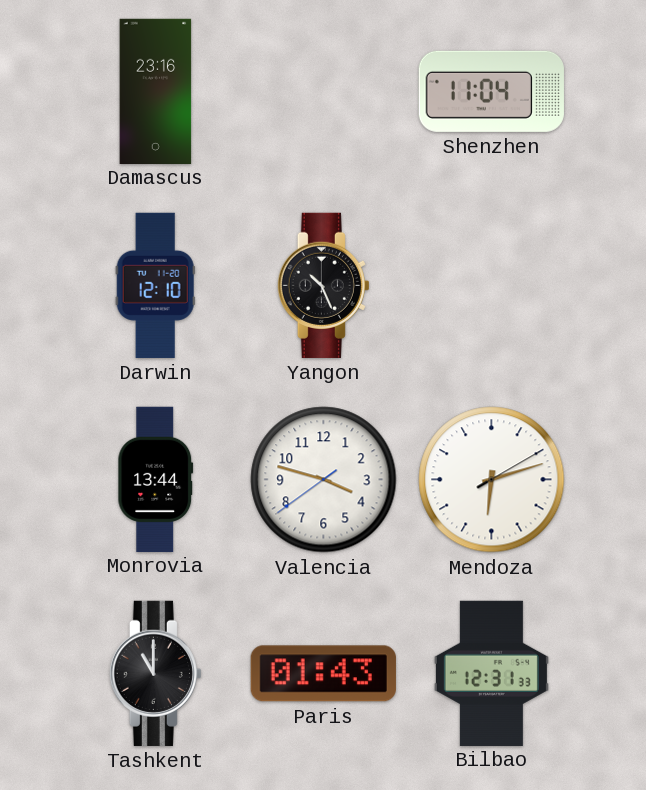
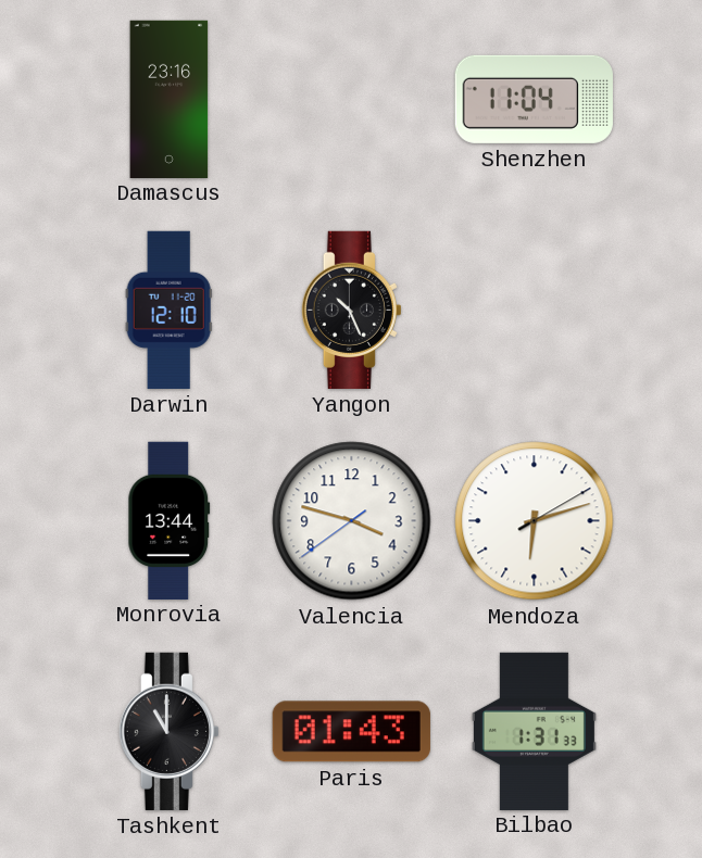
Bilbao: 12:31 -> 1:31 (534, 731)
